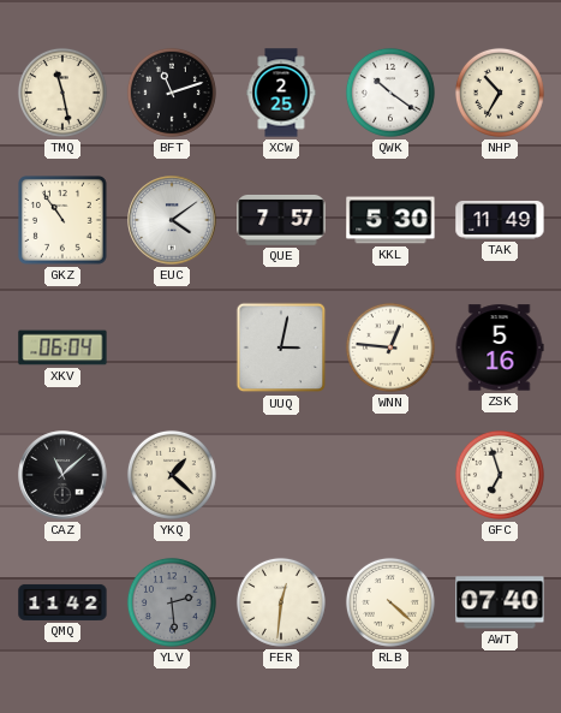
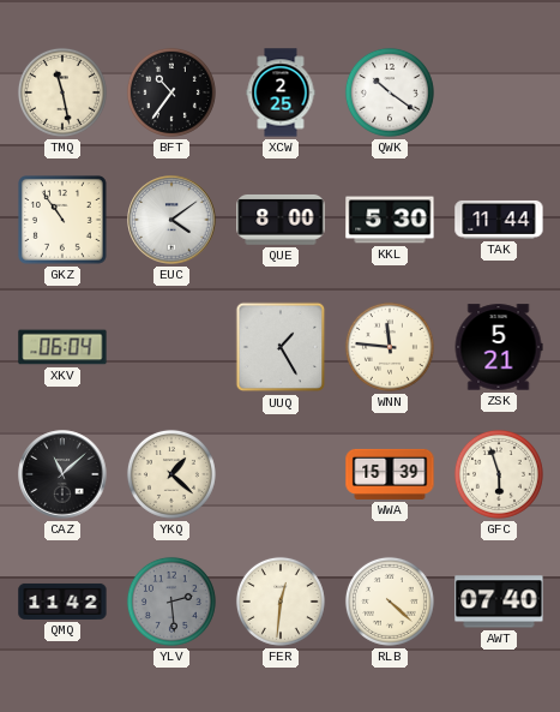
BFT: 11:12 -> 10:36 (171, 92)
NHP: 10:35 -> none (500, 93)
QUE: 7:57 -> 8:00 (281, 220)
TAK: 11:49 -> 11:44 (499, 220)
UUQ: 3:02 -> 1:25 (281, 347)
WNN: 12:46 -> 11:46 (390, 347)
ZSK: 5:16 -> 5:21 (499, 347)
WWA: none -> 15:39 (390, 474)
GFC: 6:57 -> 5:57 (499, 474)
